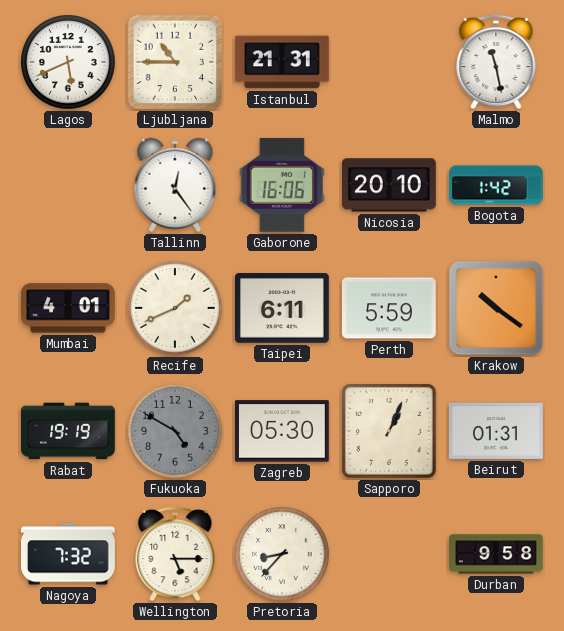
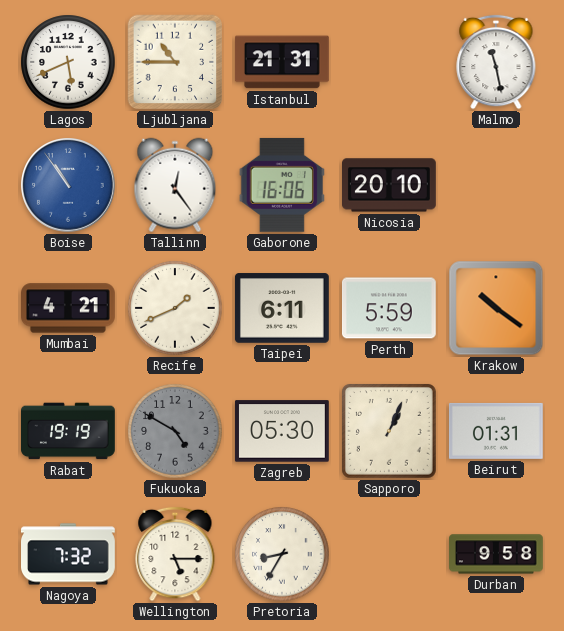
Boise: none -> 10:54 (69, 186)
Bogota: 1:42 -> none (497, 185)
Mumbai: 4:01 -> 4:21 (69, 308)
Pretoria: 8:37 -> 8:35 (282, 554)
